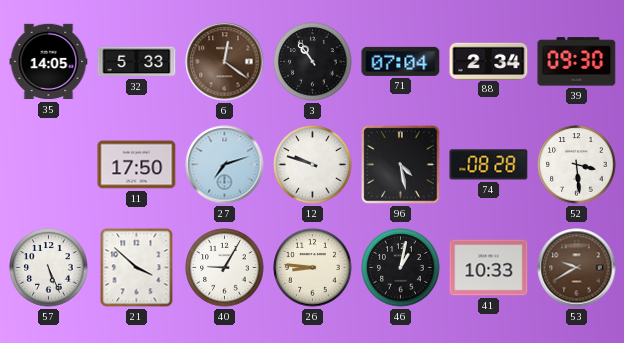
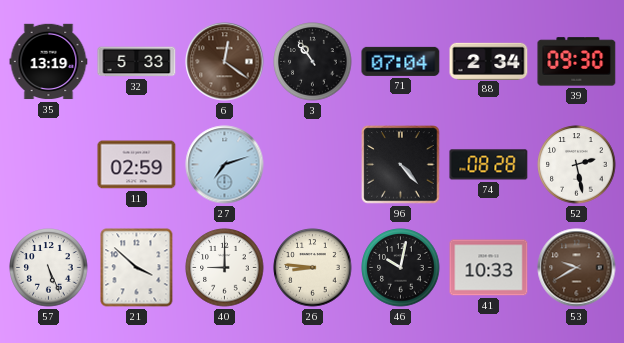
35: 14:05 -> 13:19 (49, 62)
11: 17:50 -> 02:59 (137, 165)
12: 9:48 -> none (313, 165)
96: 4:28 -> 4:23 (401, 165)
52: 3:29 -> 2:28 (577, 165)
40: 9:05 -> 9:00 (225, 268)
46: 1:02 -> 10:02 (401, 268)
